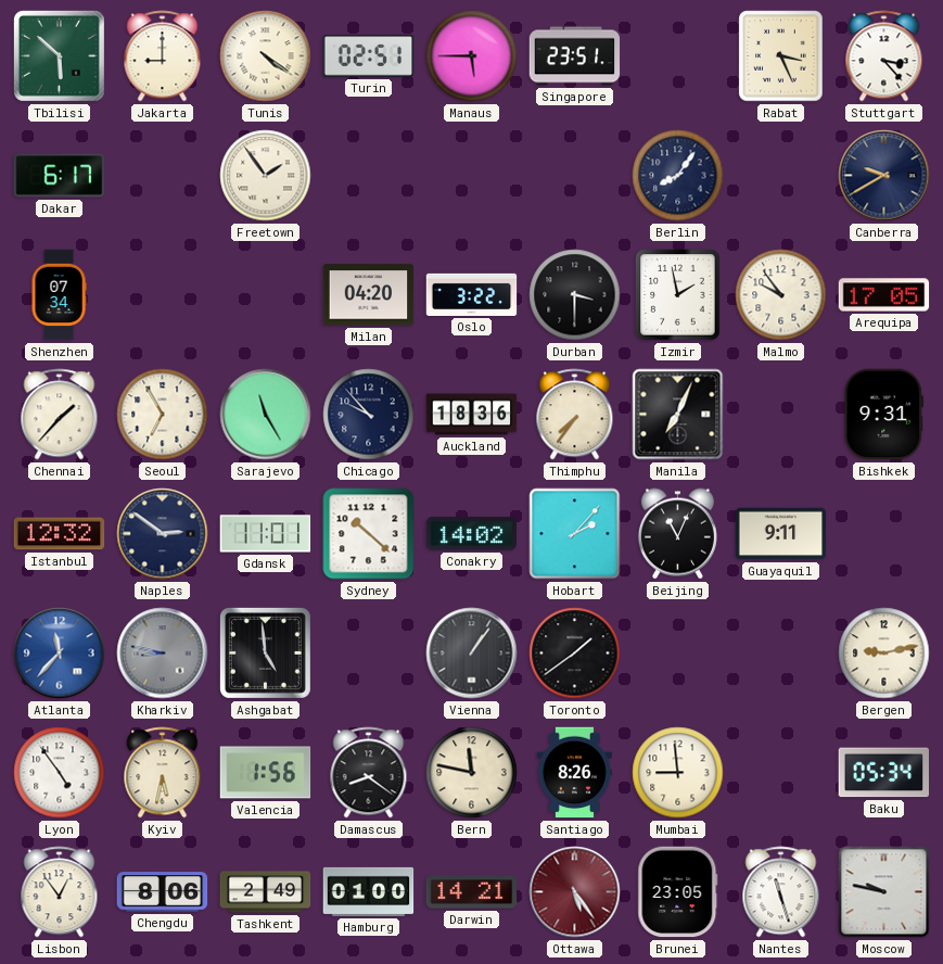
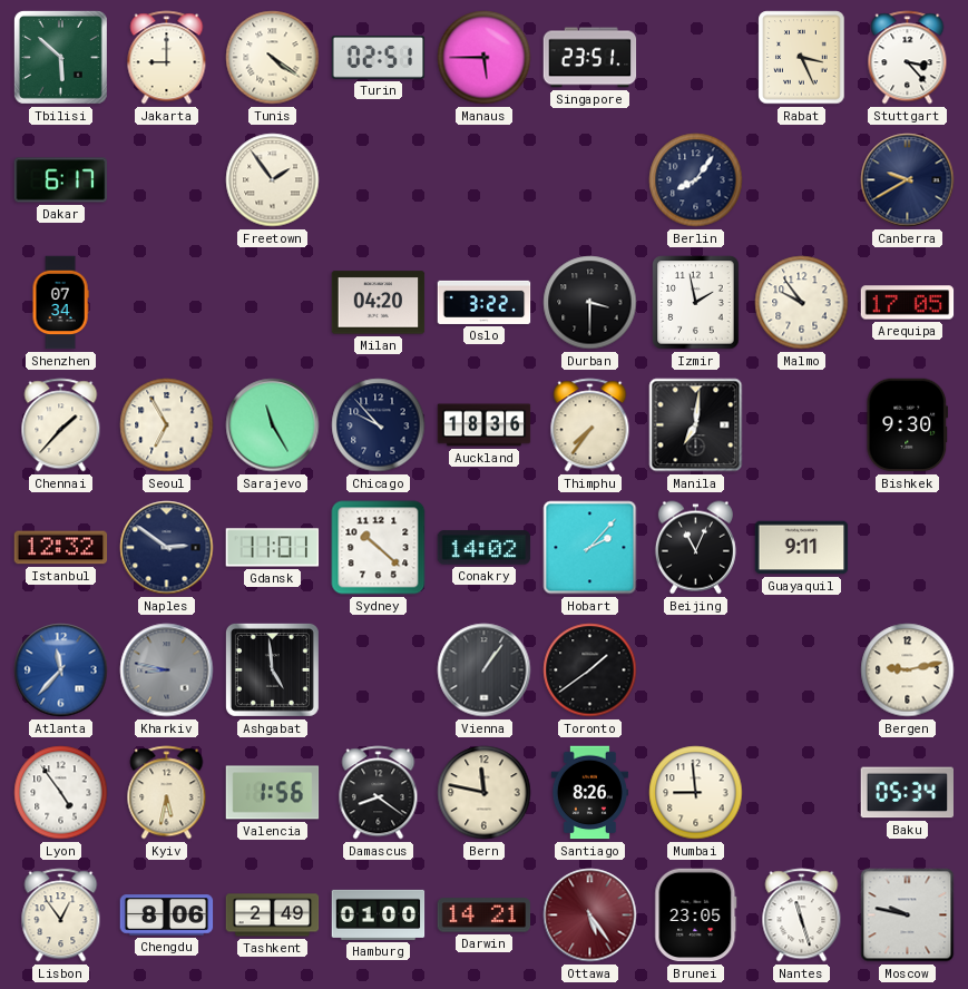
Manila: 7:04 -> 7:01 (696, 425)
Bishkek: 9:31 -> 9:30 (908, 425)
